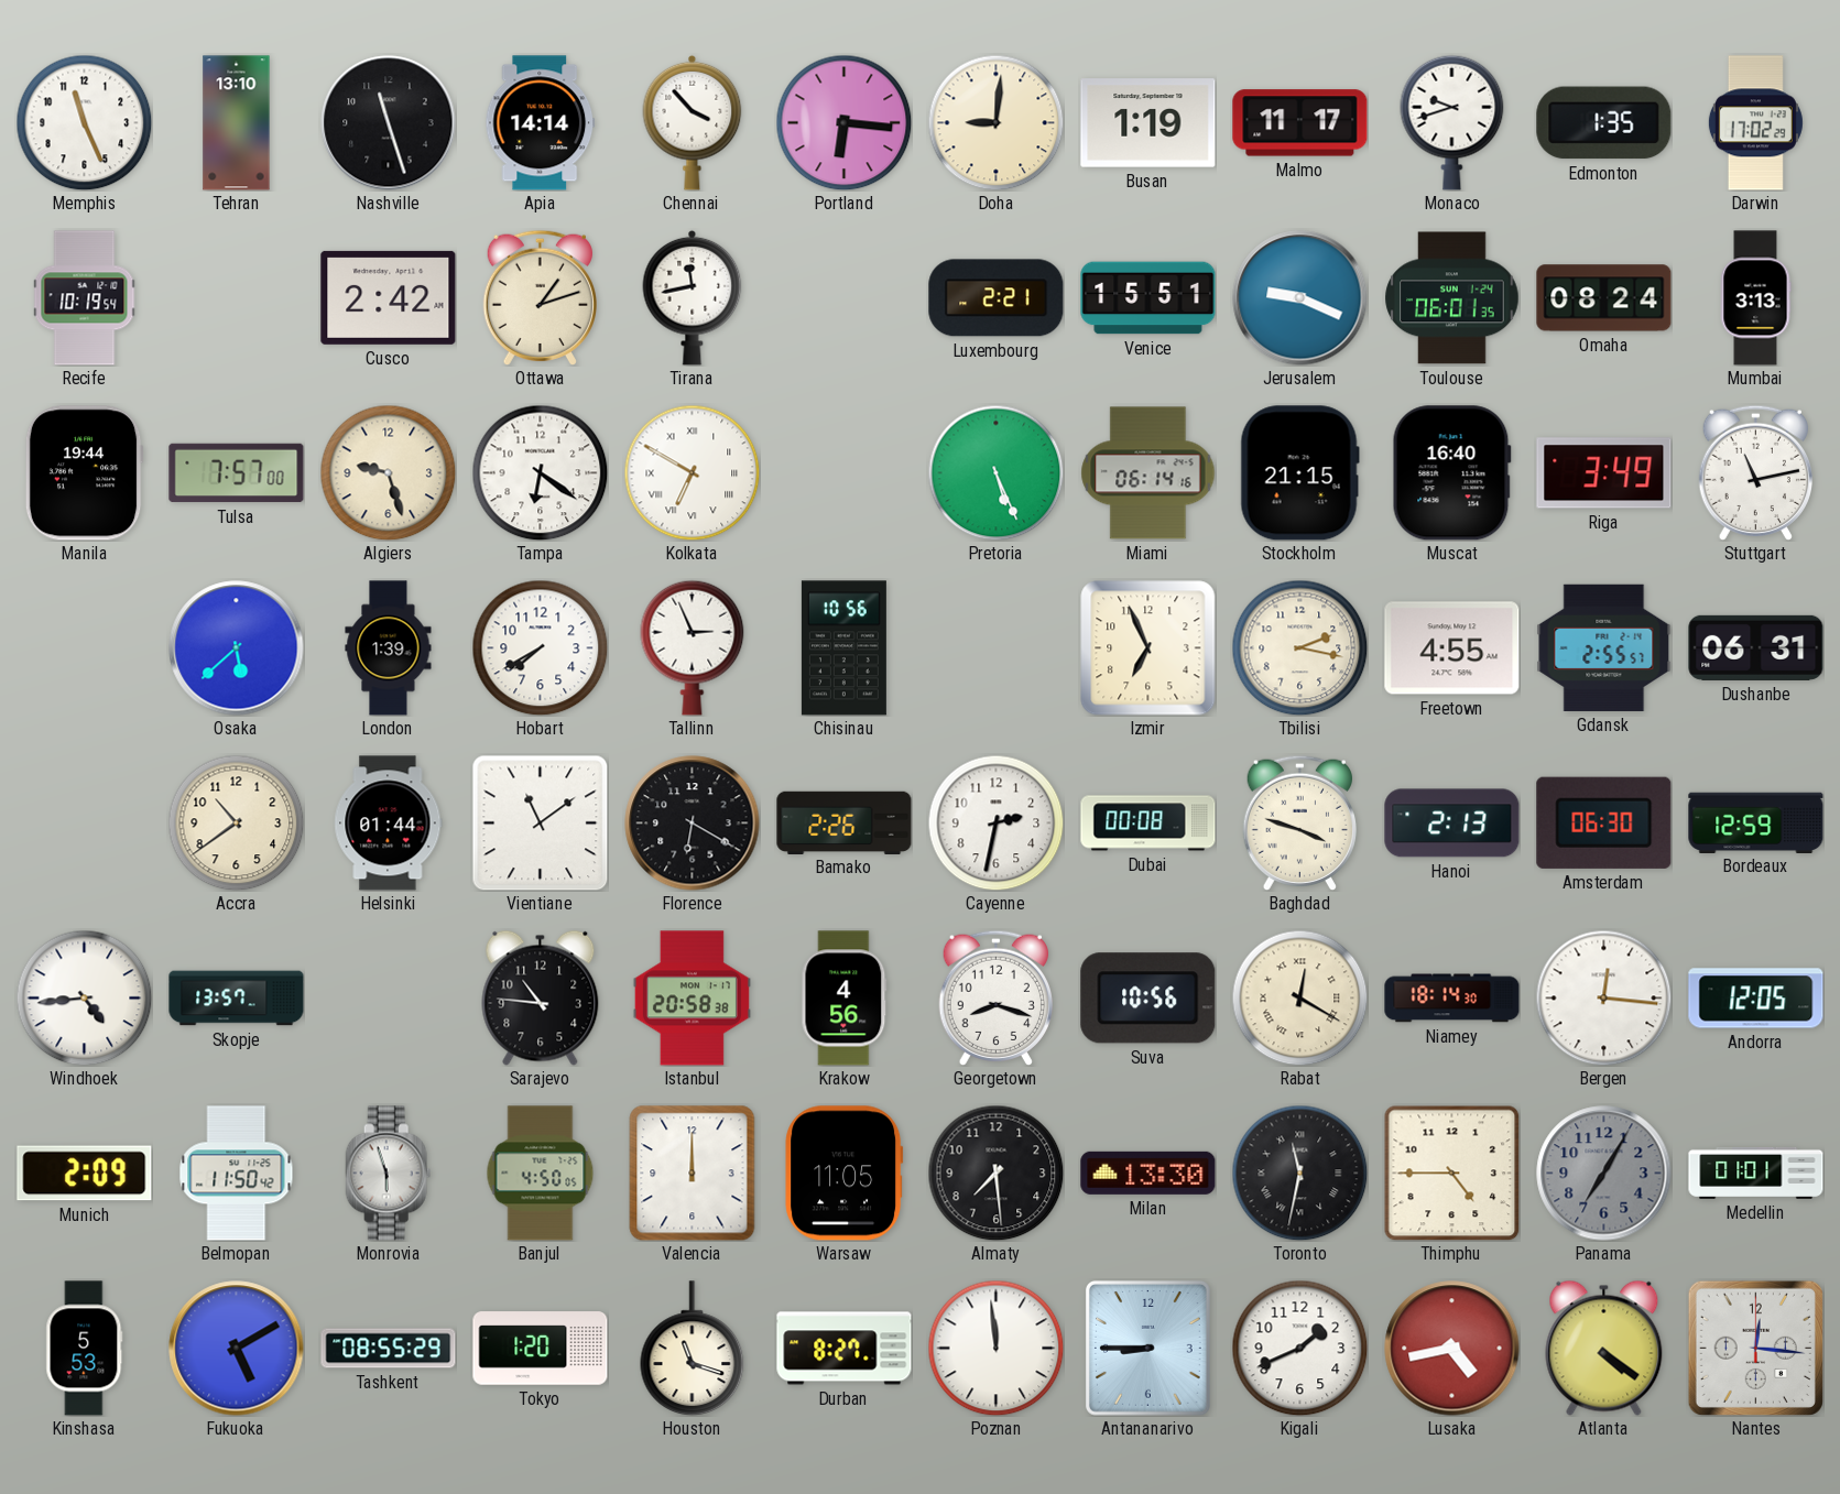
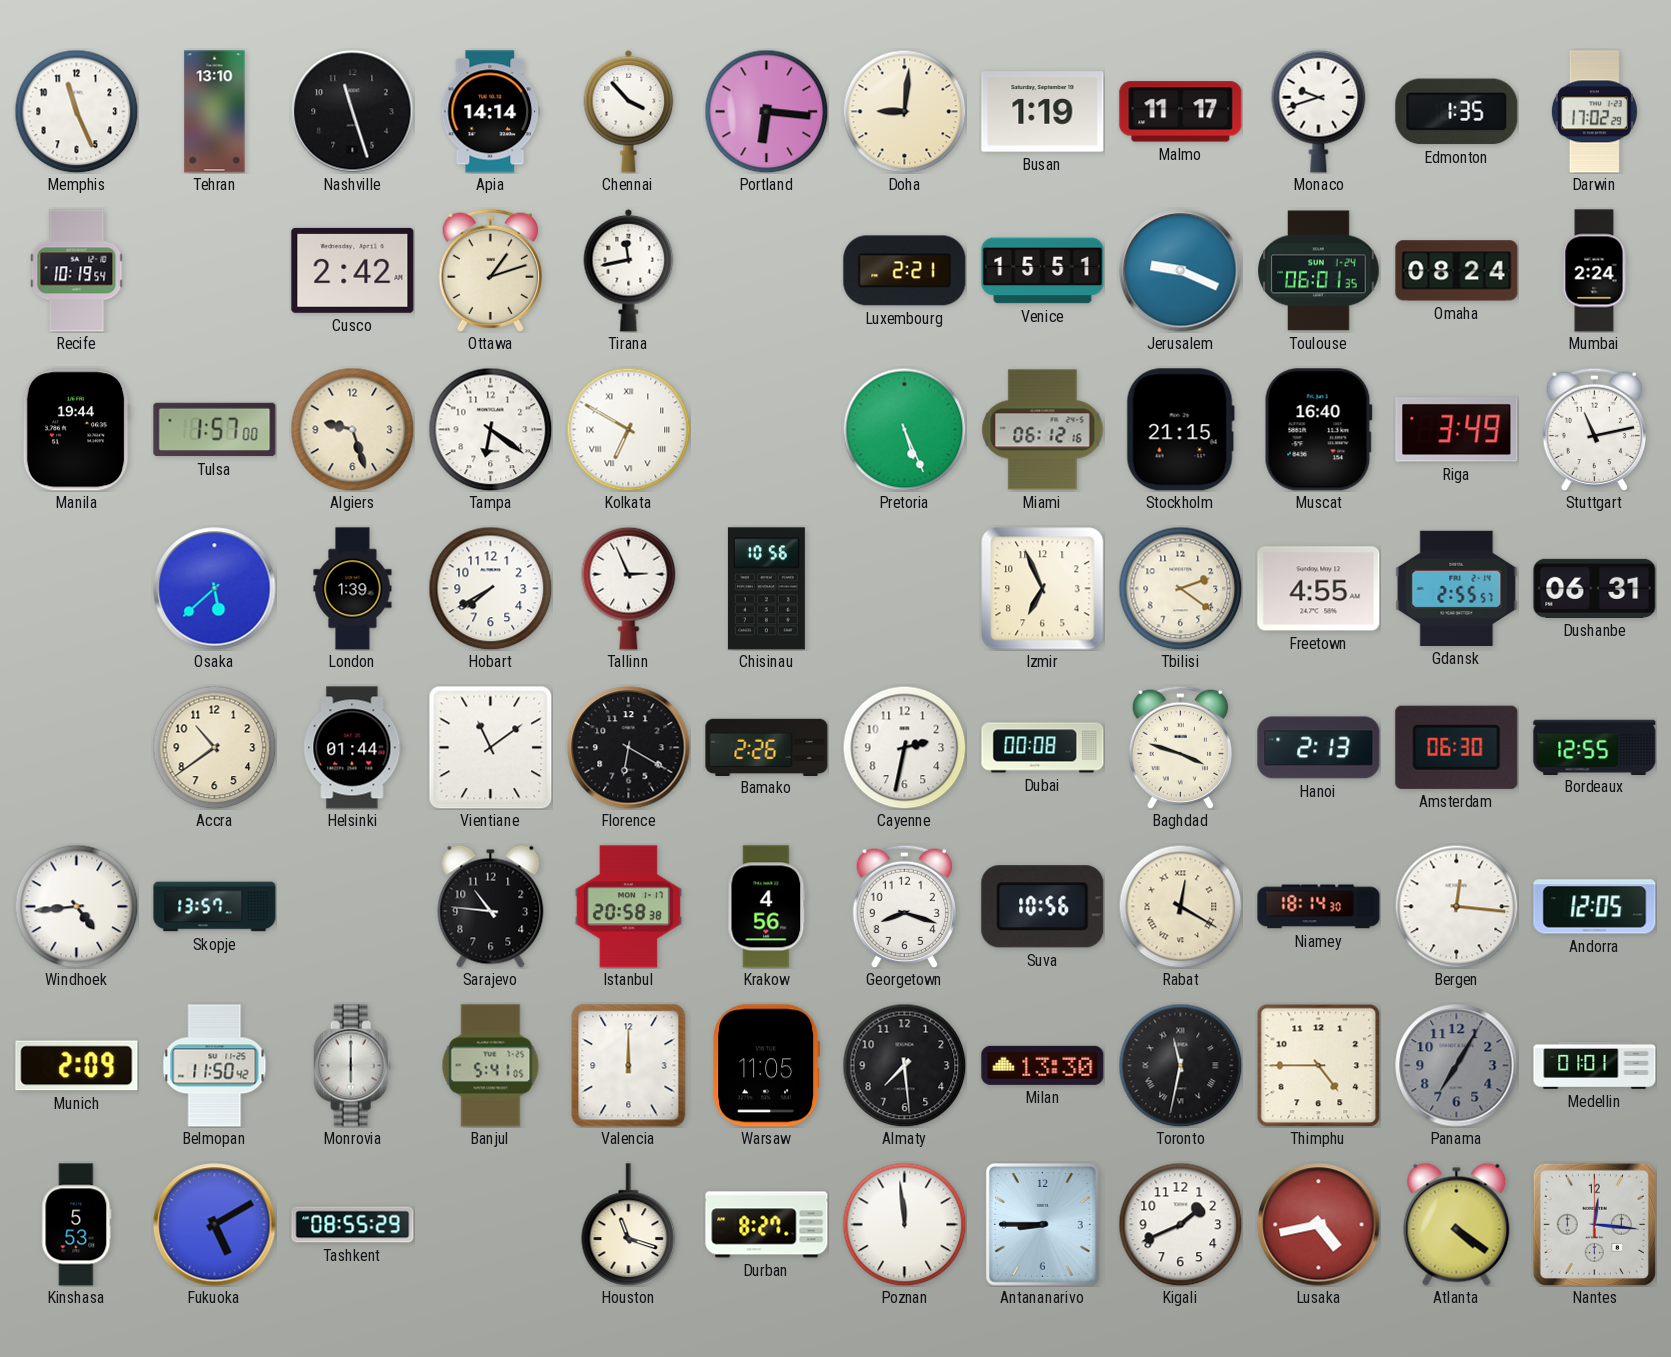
Mumbai: 3:13 -> 2:24 (1594, 271)
Tulsa: 7:57 -> 1:57 (215, 430)
Miami: 06:14 -> 06:12 (1043, 430)
Tbilisi: 2:17 -> 2:21 (1180, 588)
Bordeaux: 12:59 -> 12:55 (1595, 747)
Monrovia: 5:57 -> 6:00 (353, 1066)
Banjul: 4:50 -> 5:41 (491, 1066)
Tokyo: 1:20 -> none (541, 1349)
